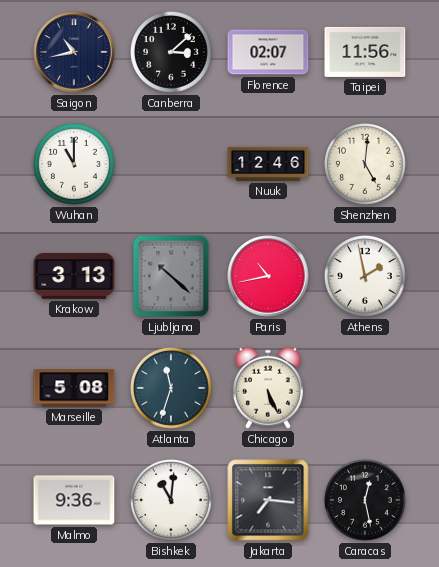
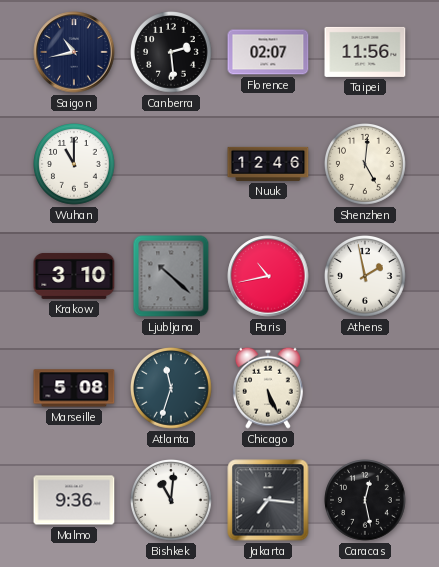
Canberra: 3:08 -> 2:29 (172, 53)
Krakow: 3:13 -> 3:10 (74, 276)
